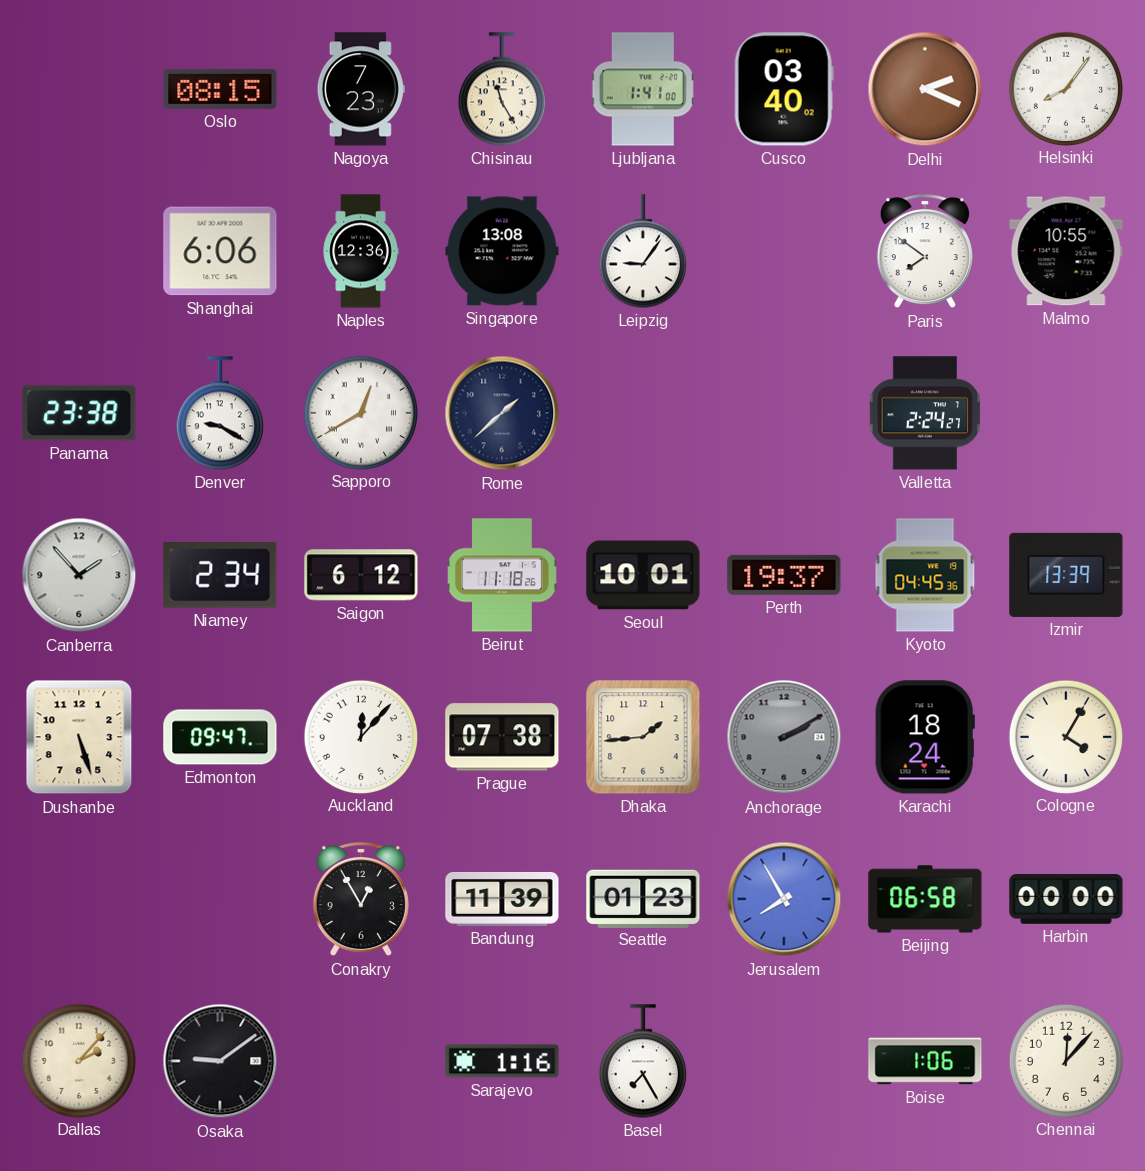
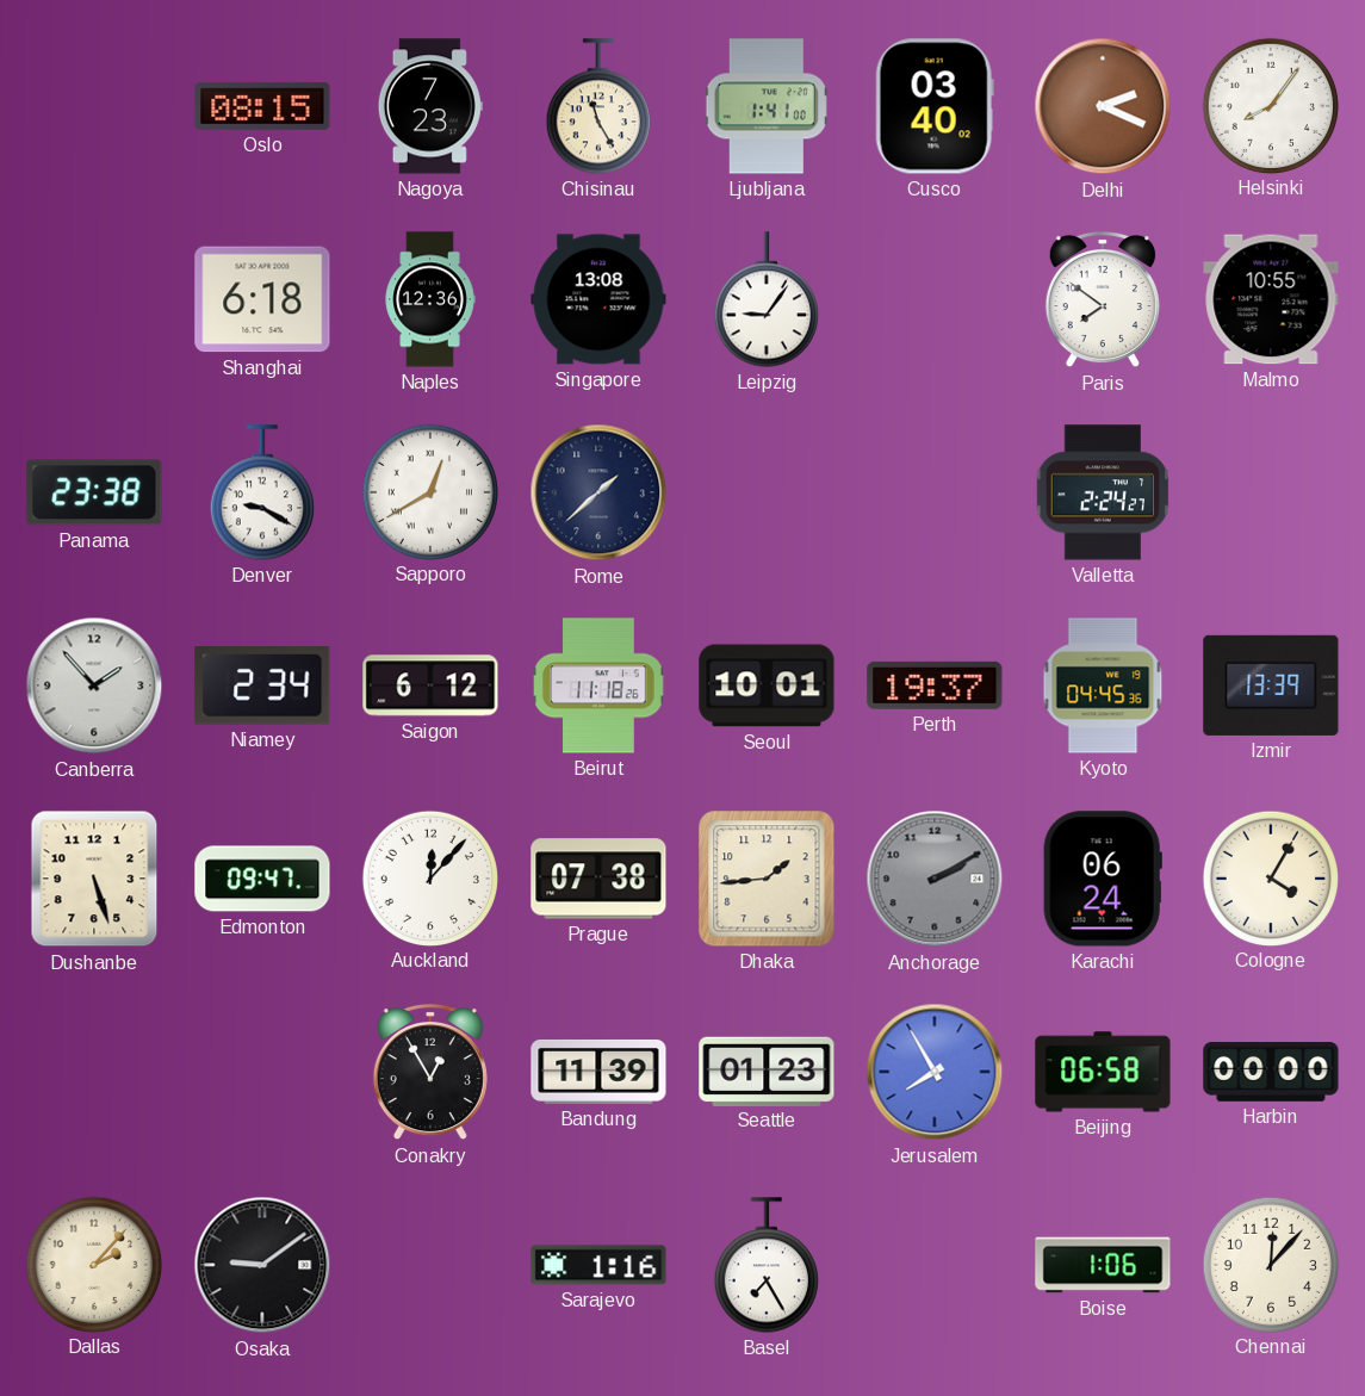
Shanghai: 6:06 -> 6:18 (262, 299)
Karachi: 18:24 -> 06:24 (1103, 879)
